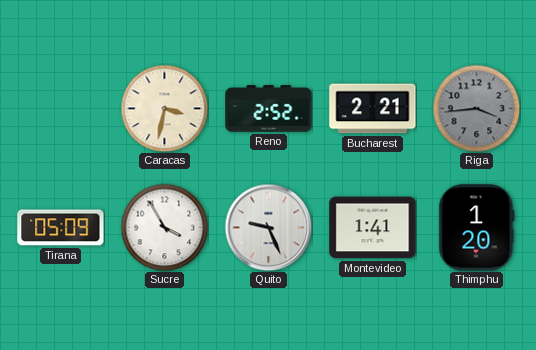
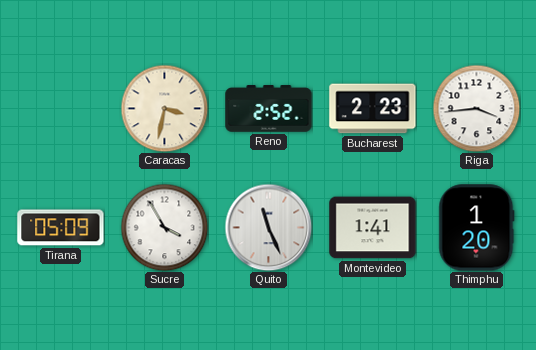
Bucharest: 2:21 -> 2:23 (373, 109)
Riga dial: grey -> white (476, 108)
Quito: 9:26 -> 11:26 (268, 227)
